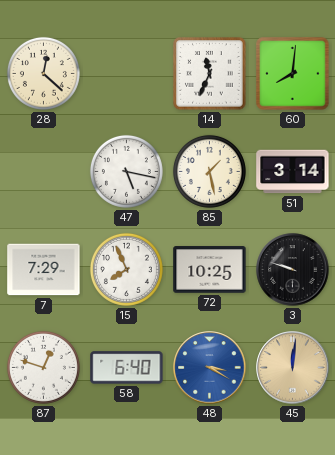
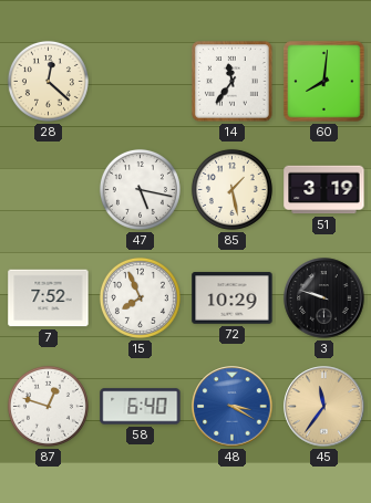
14: 11:34 -> 11:36 (233, 82)
51: 3:14 -> 3:19 (324, 190)
7: 7:29 -> 7:52 (49, 298)
72: 10:25 -> 10:29 (233, 298)
45: 12:01 -> 11:36 (324, 407)
